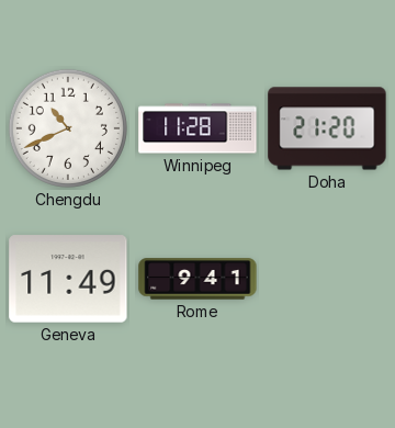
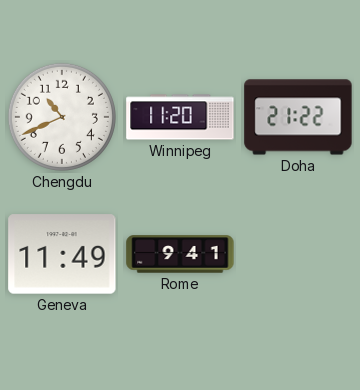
Winnipeg: 11:28 -> 11:20 (180, 117)
Doha: 21:20 -> 21:22 (298, 117)
